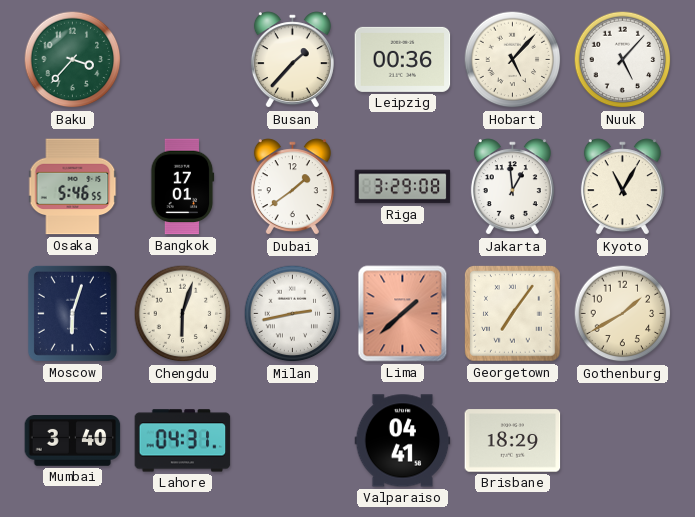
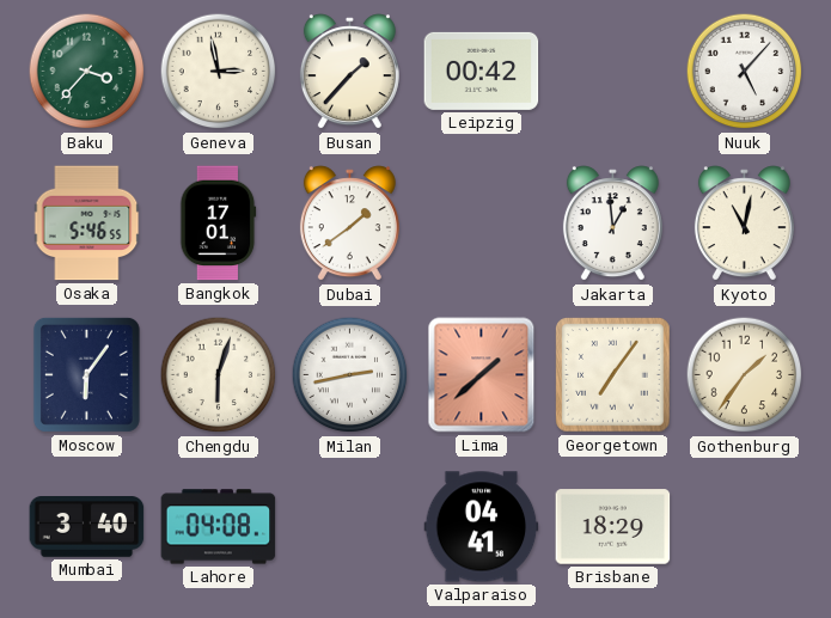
Geneva: none -> 2:58 (219, 72)
Leipzig: 00:36 -> 00:42 (482, 71)
Hobart: 5:07 -> none (513, 60)
Riga: 3:29 -> none (403, 187)
Kyoto: 11:05 -> 11:02 (744, 224)
Moscow: 6:03 -> 6:06 (86, 374)
Gothenburg: 1:40 -> 1:36 (745, 375)
Lahore: 04:31 -> 04:08 (219, 527)
